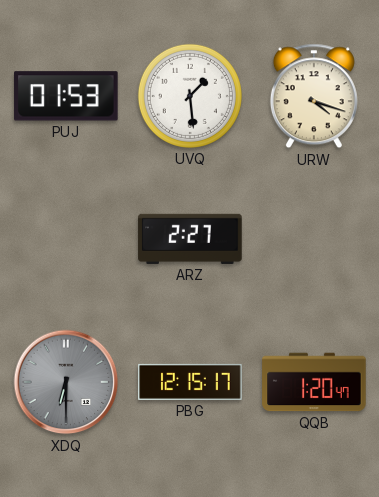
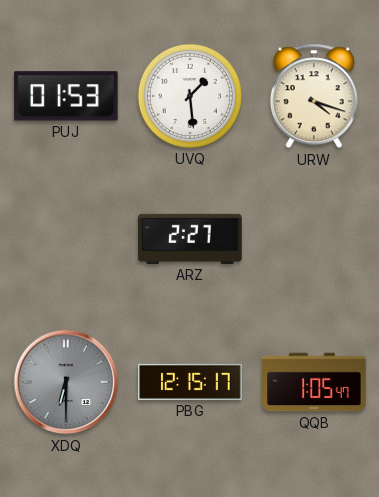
QQB: 1:20 -> 1:05 (314, 382)
